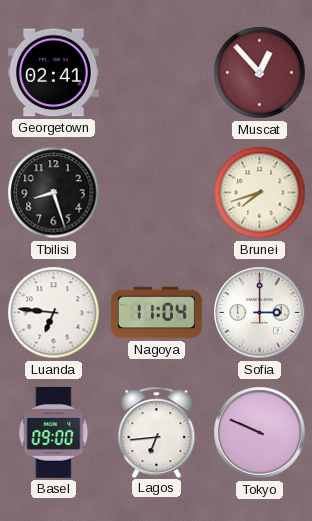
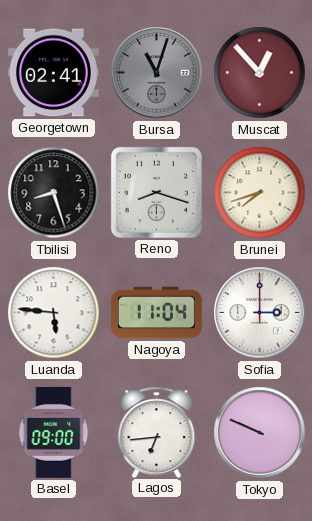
Bursa: none -> 11:03 (157, 73)
Reno: none -> 8:18 (156, 192)
Luanda: 6:46 -> 5:46 (54, 313)
